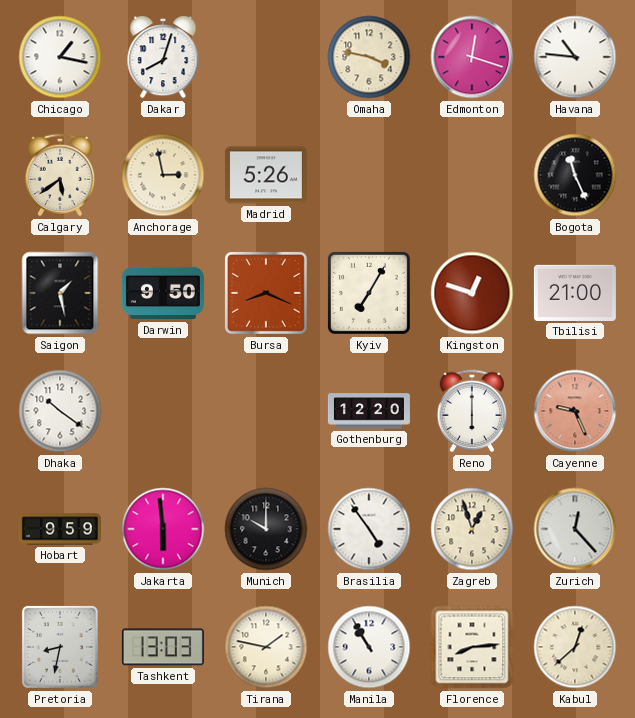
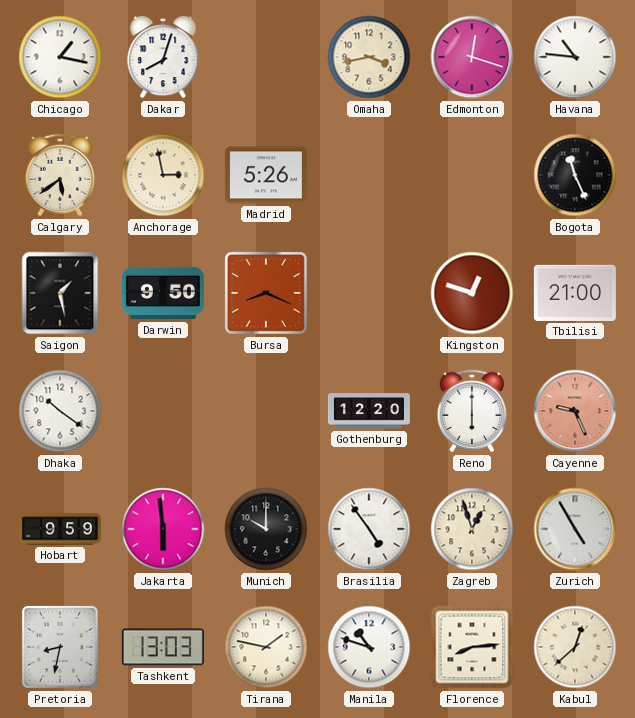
Omaha: 3:47 -> 3:43 (369, 57)
Kyiv: 7:05 -> none (369, 293)
Zurich: 12:23 -> 4:55 (575, 529)
Manila: 10:55 -> 10:48 (369, 647)
